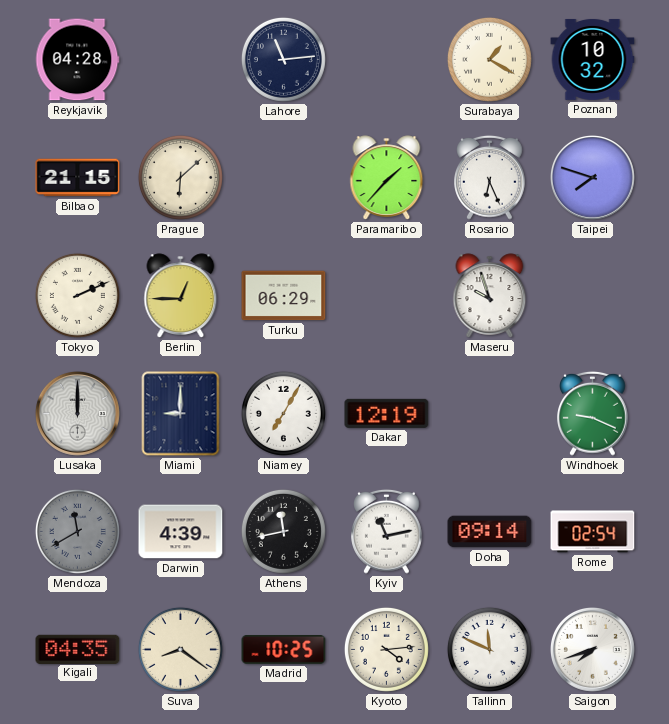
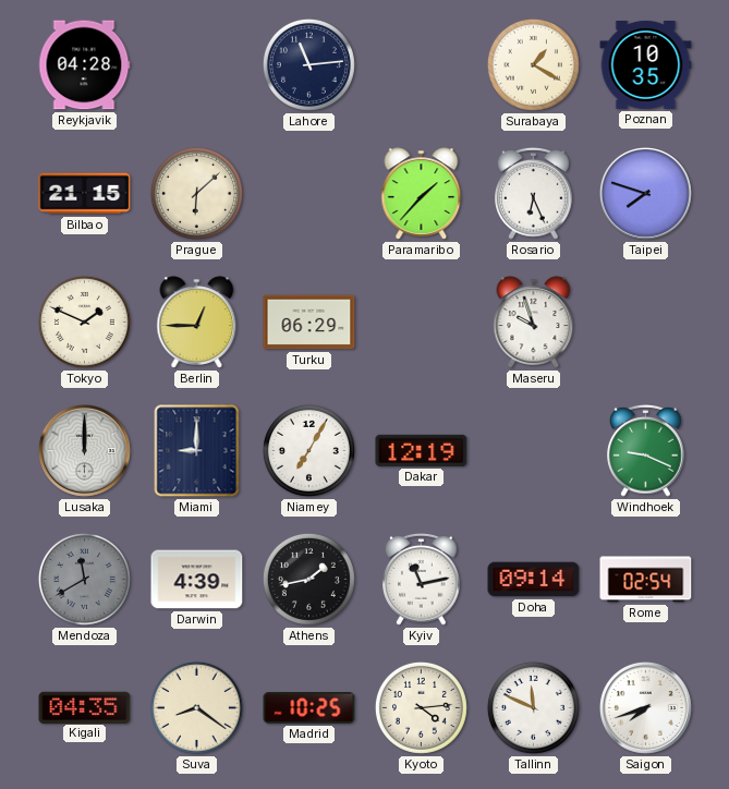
Poznan: 10:32 -> 10:35 (646, 64)
Tokyo: 2:11 -> 1:49 (84, 321)
Athens: 11:43 -> 1:43 (308, 579)
